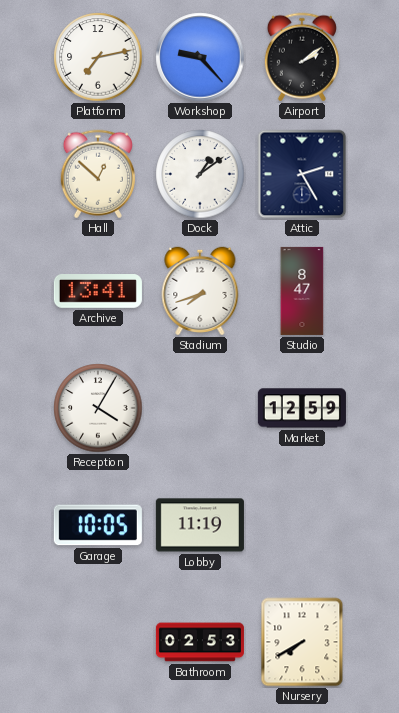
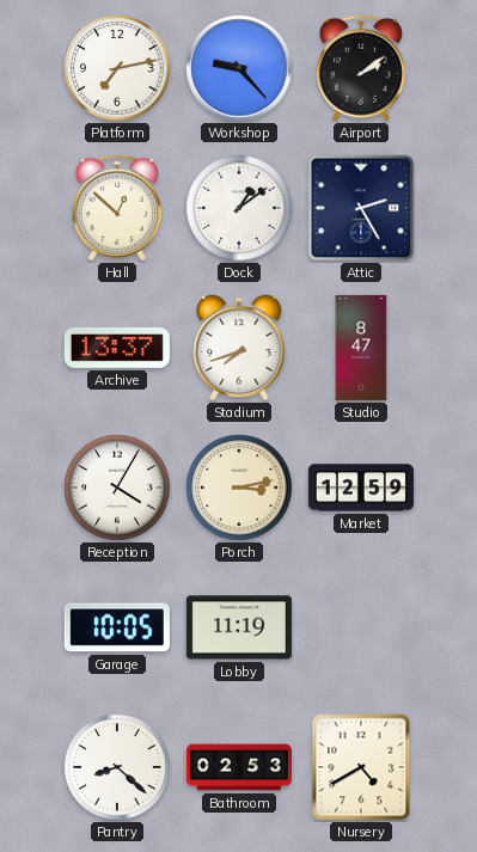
Archive: 13:41 -> 13:37 (117, 349)
Porch: none -> 3:13 (239, 488)
Pantry: none -> 8:22 (117, 767)
Nursery: 7:40 -> 4:40 (361, 767)
